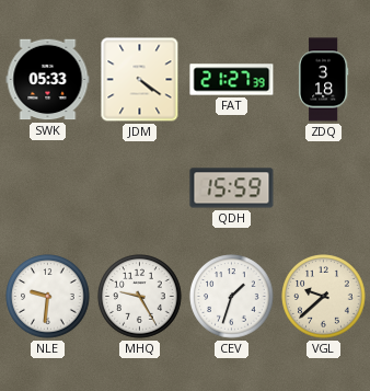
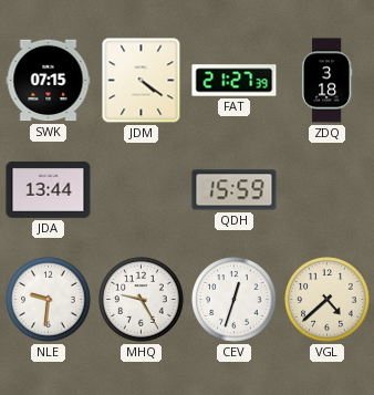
SWK: 05:33 -> 07:15 (49, 81)
JDA: none -> 13:44 (49, 189)
CEV: 1:33 -> 12:33 (235, 300)
VGL: 9:38 -> 4:38 (328, 300)
